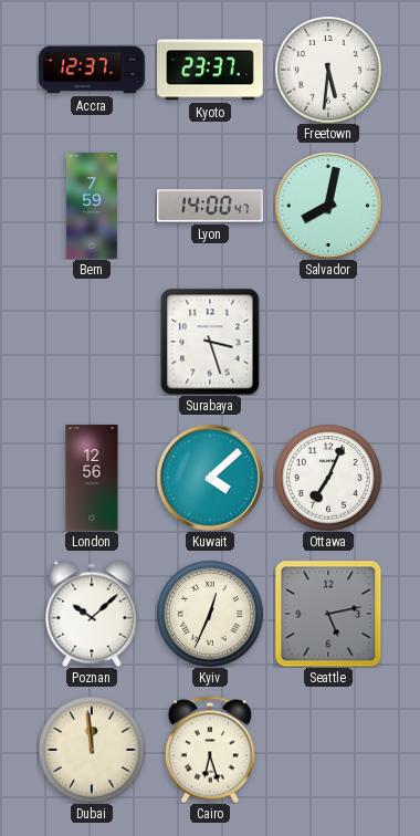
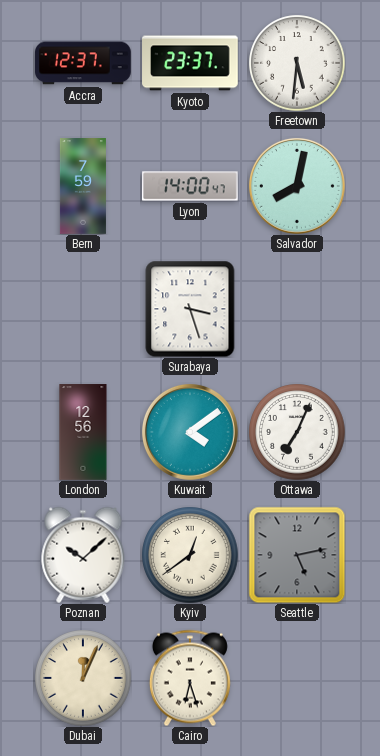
Kuwait: 4:08 -> 4:09 (190, 432)
Kyiv: 12:34 -> 12:39 (190, 555)
Dubai: 11:59 -> 12:04 (83, 678)
